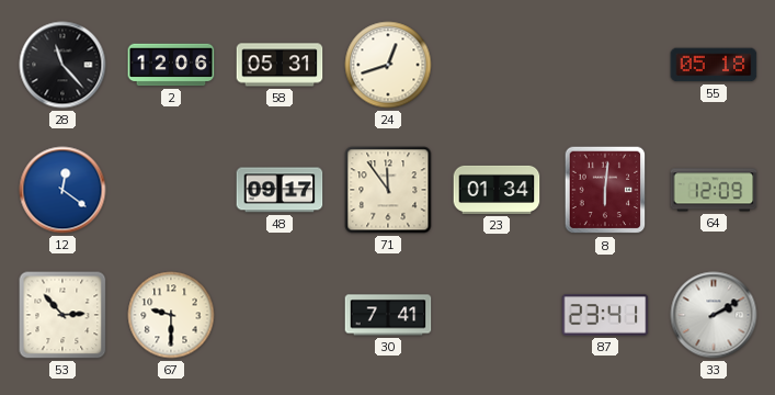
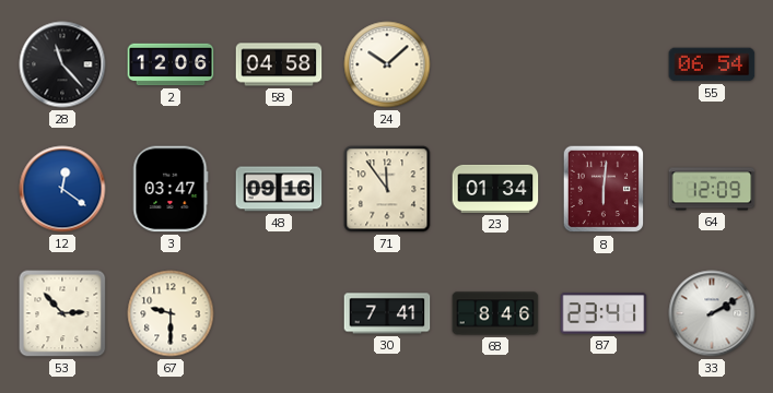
58: 05:31 -> 04:58 (279, 64)
24: 12:42 -> 10:08 (387, 64)
55: 05:18 -> 06:54 (712, 64)
3: none -> 03:47 (171, 189)
48: 09:17 -> 09:16 (279, 189)
68: none -> 8:46 (495, 313)
